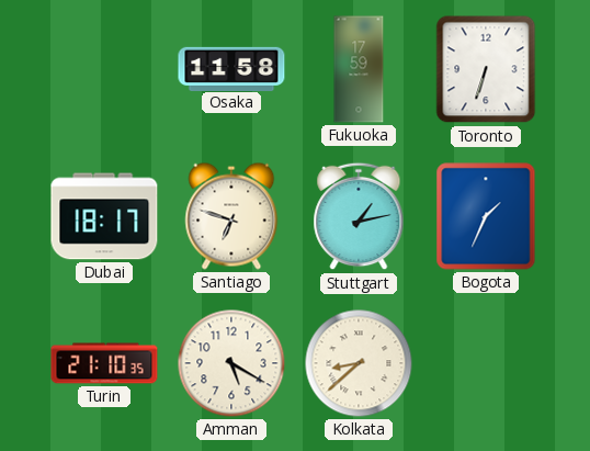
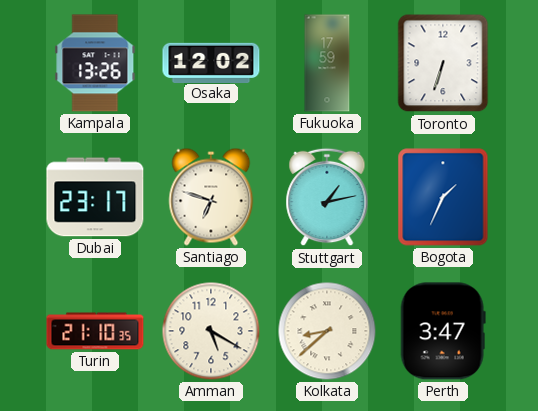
Kampala: none -> 13:26 (95, 63)
Osaka: 11:58 -> 12:02 (211, 62)
Dubai: 18:17 -> 23:17 (95, 197)
Perth: none -> 3:47 (443, 331)
